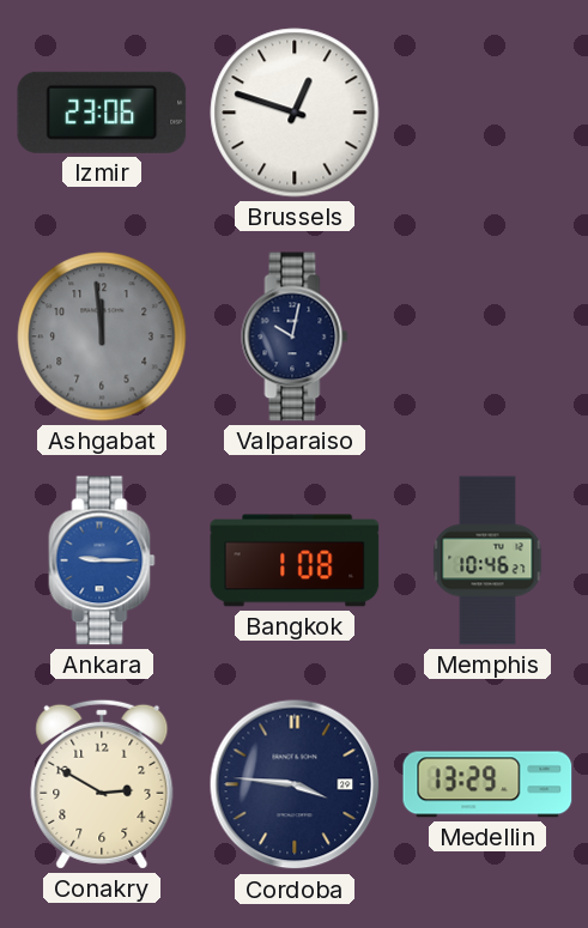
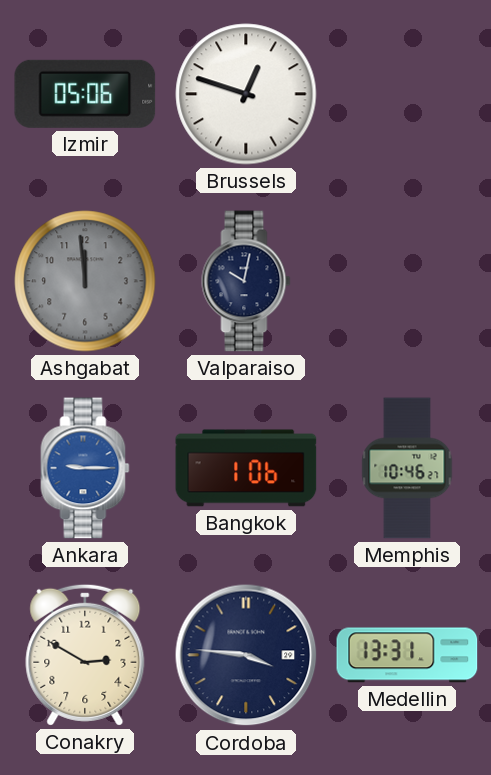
Izmir: 23:06 -> 05:06 (85, 94)
Bangkok: 1:08 -> 1:06 (246, 468)
Medellin: 13:29 -> 13:31 (407, 655)
